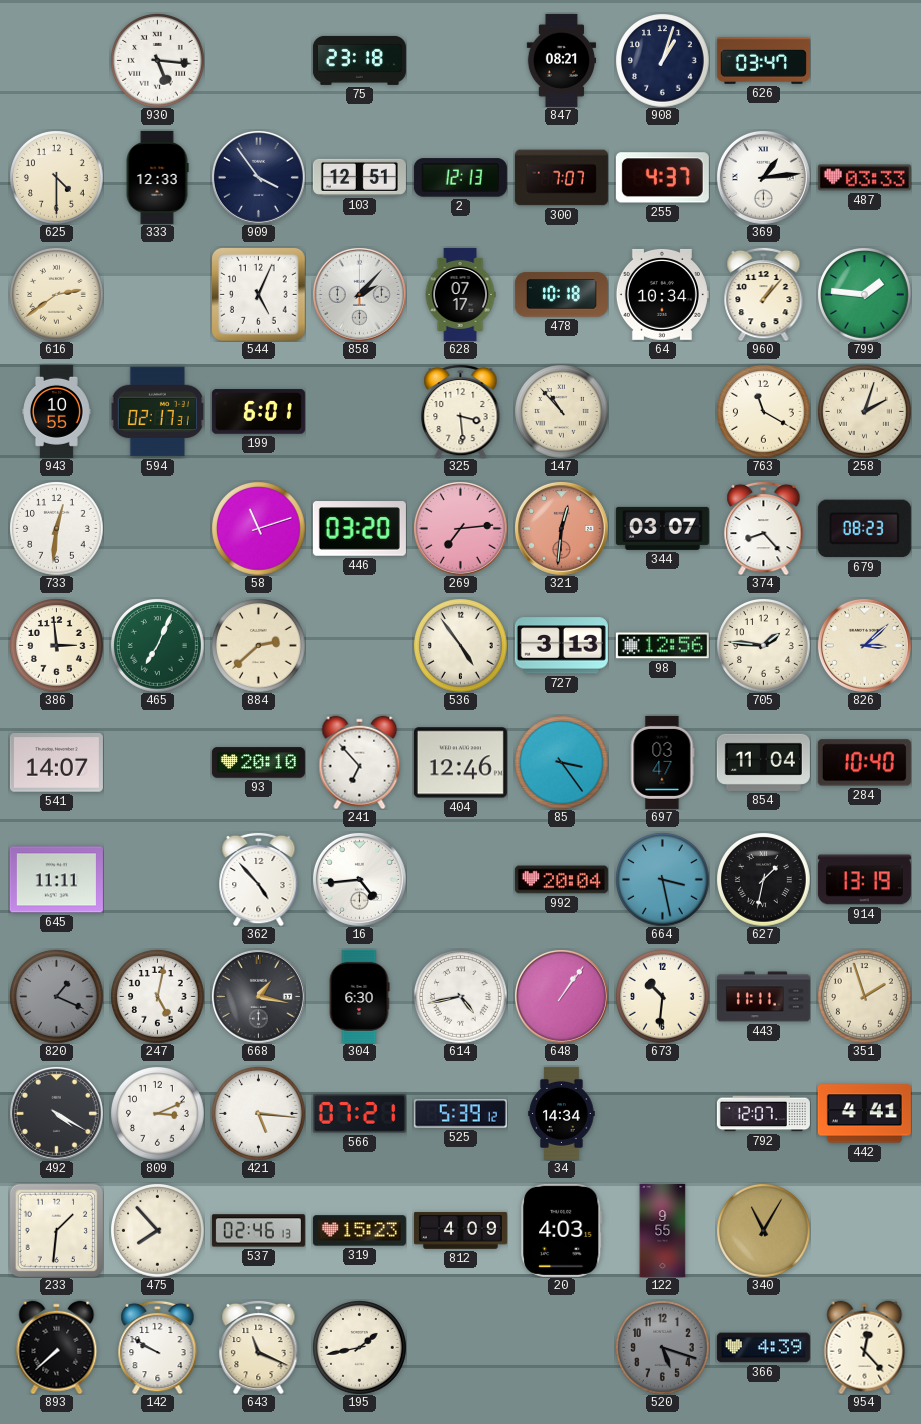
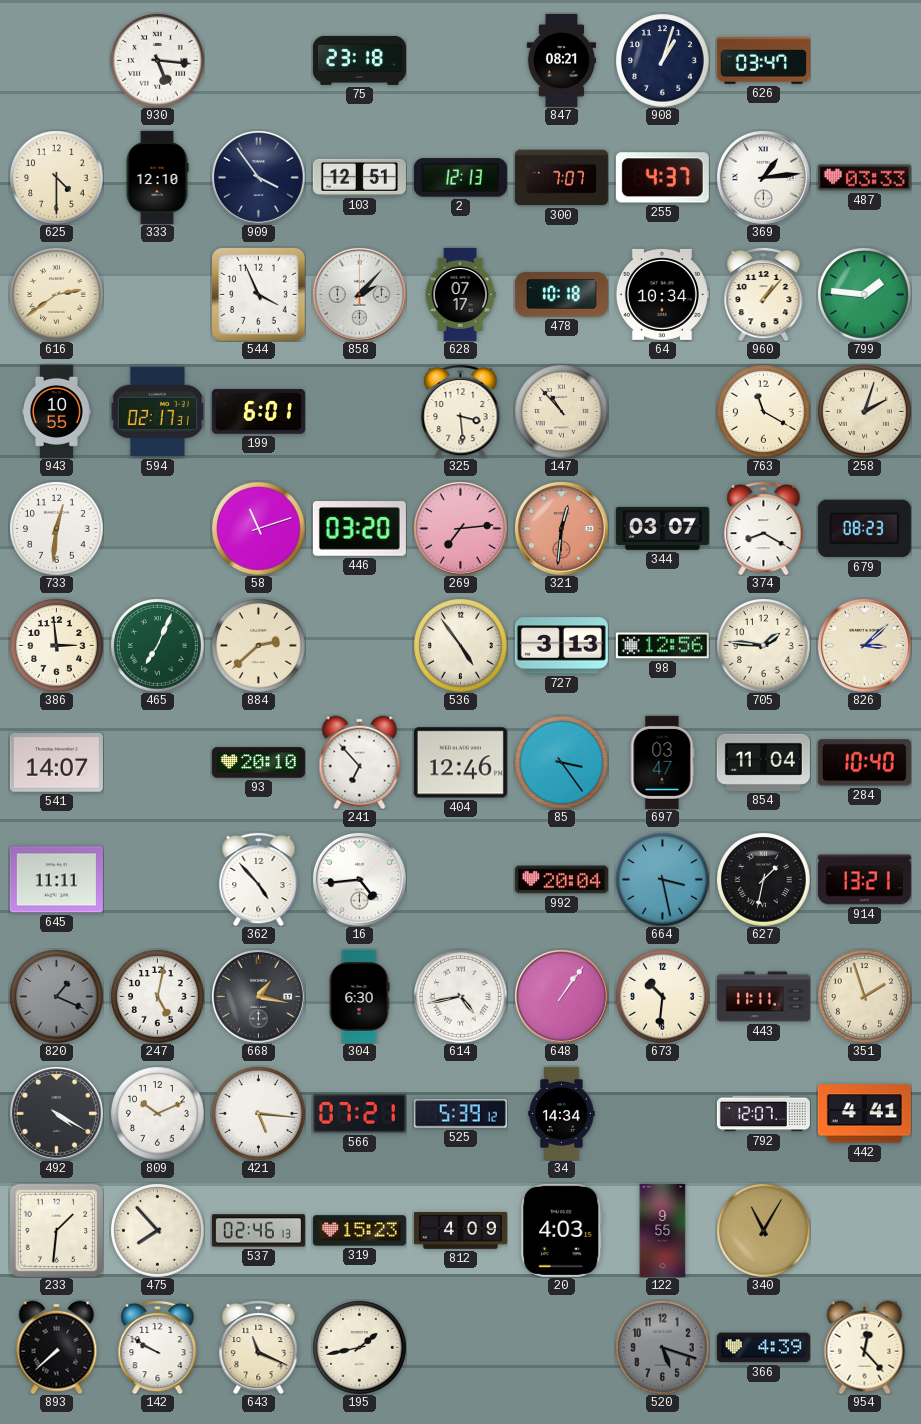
333: 12:33 -> 12:10 (157, 177)
544: 5:04 -> 3:56 (259, 295)
374: 8:23 -> 8:20 (764, 528)
914: 13:19 -> 13:21 (864, 880)
809: 3:11 -> 10:11 (158, 1114)
